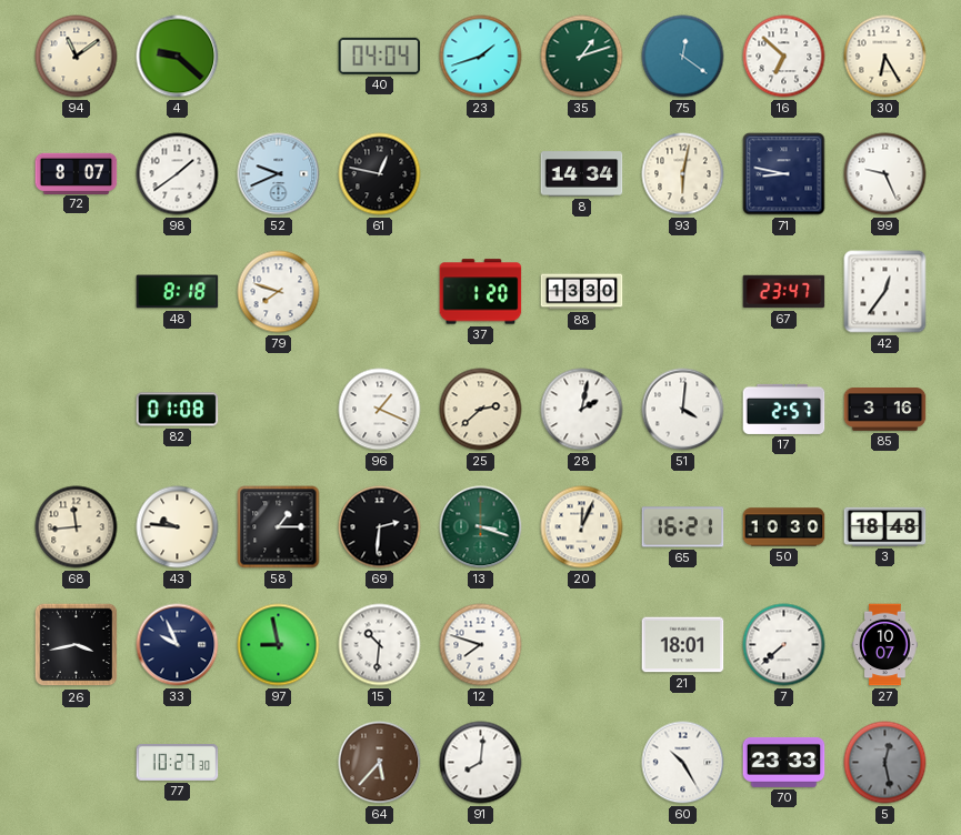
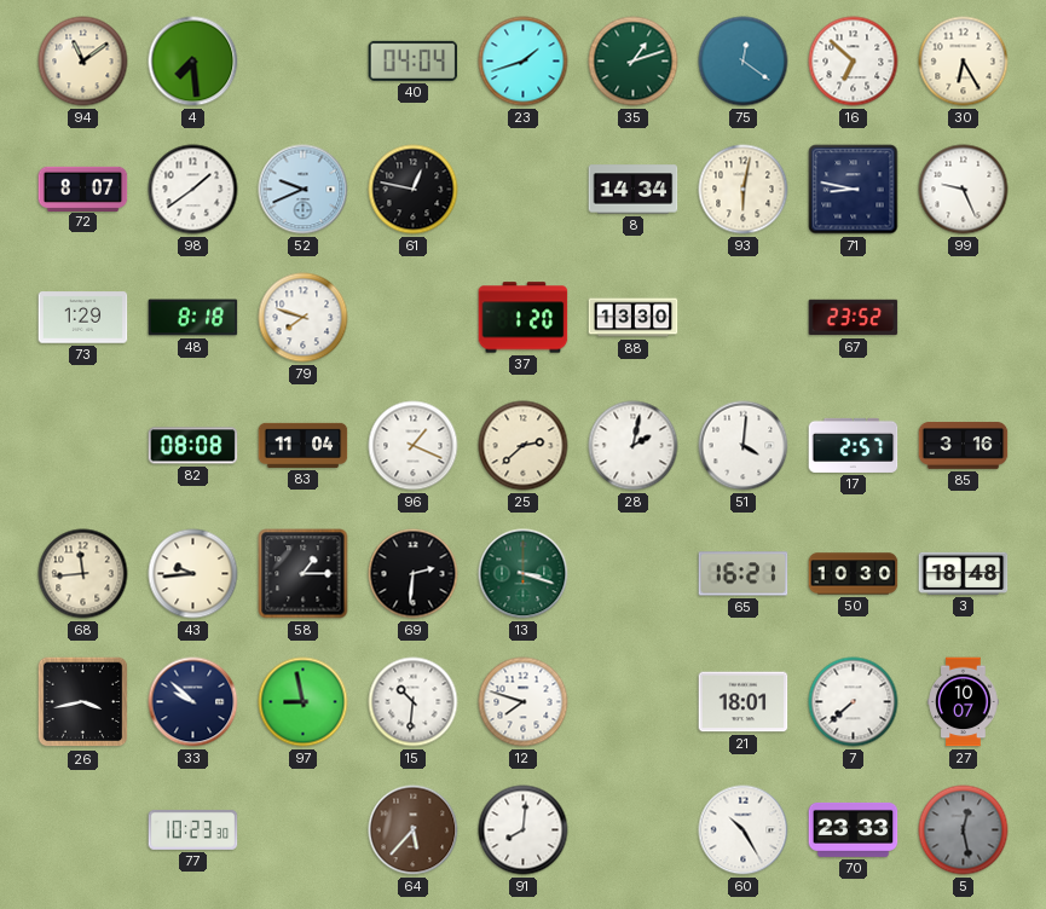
4: 9:22 -> 7:29 (193, 62)
73: none -> 1:29 (83, 318)
67: 23:47 -> 23:52 (854, 318)
42: 12:36 -> none (885, 292)
82: 01:08 -> 08:08 (193, 446)
83: none -> 11:04 (304, 445)
43: 9:46 -> 9:44 (193, 574)
20: 12:04 -> none (582, 527)
33: 9:56 -> 9:52 (193, 702)
77: 10:27 -> 10:23 (193, 830)
